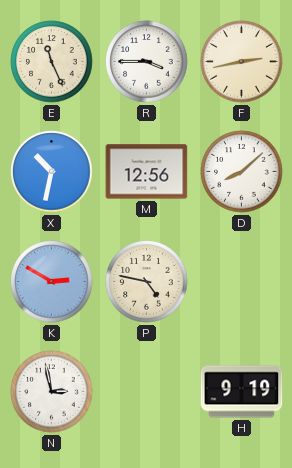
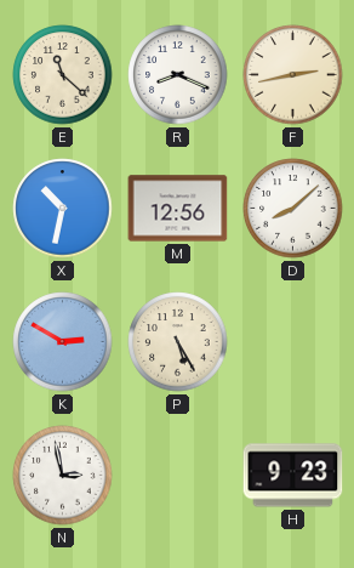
E: 11:26 -> 11:22 (63, 75)
R: 3:45 -> 8:19 (178, 75)
P: 4:47 -> 5:25 (178, 342)
H: 9:19 -> 9:23 (293, 476)
